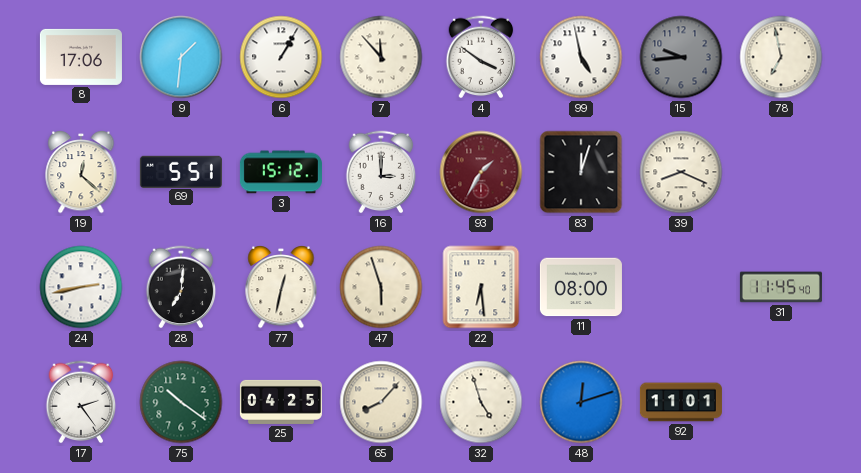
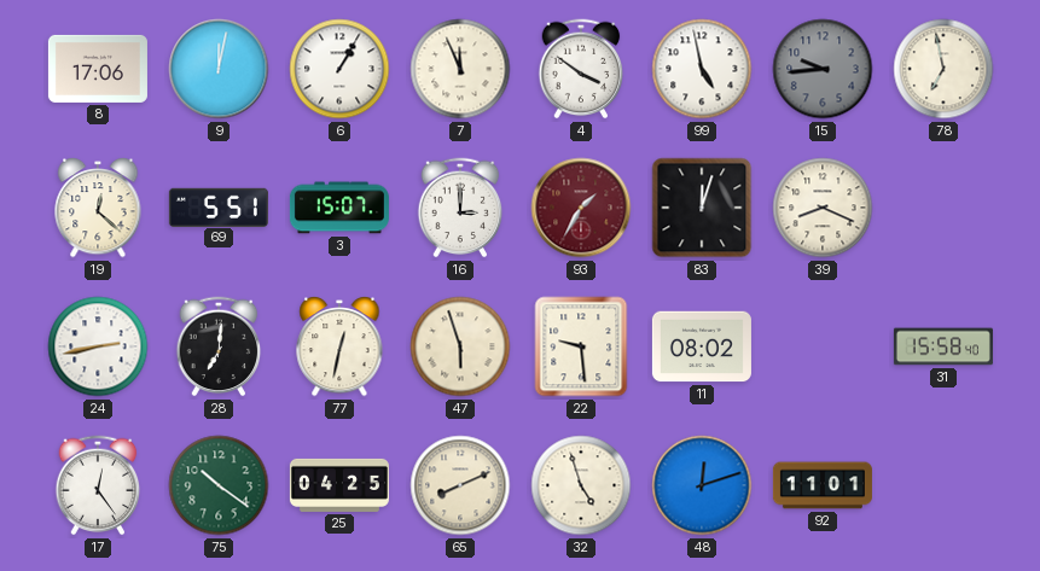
9: 1:31 -> 12:02 (219, 69)
7: 11:53 -> 11:56 (460, 69)
3: 15:12 -> 15:07 (339, 208)
22: 6:29 -> 9:29 (581, 346)
11: 08:00 -> 08:02 (702, 346)
31: 11:45 -> 15:58 (943, 346)
17: 2:24 -> 12:24 (98, 485)
65: 8:07 -> 8:11 (460, 485)
